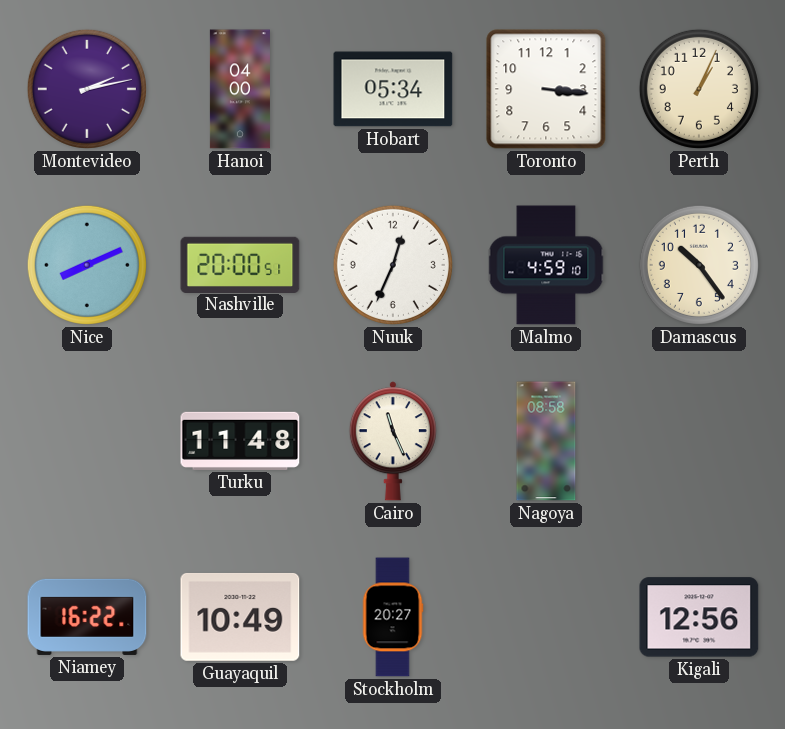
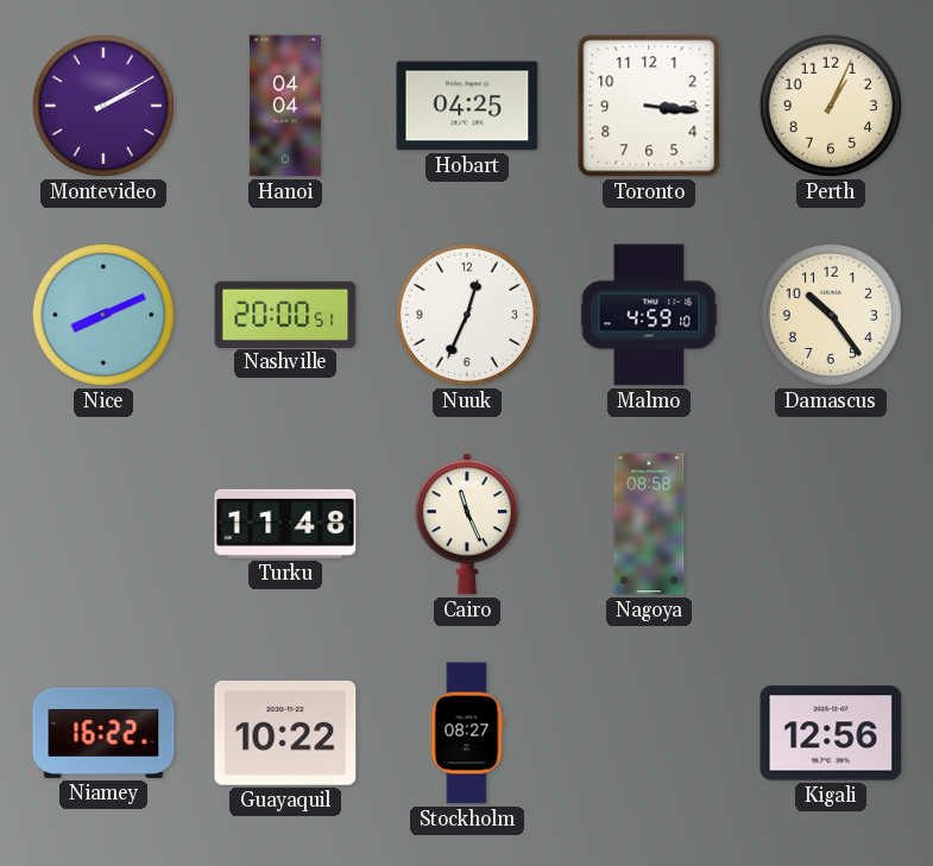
Montevideo: 2:13 -> 2:10 (103, 106)
Hanoi: 04:00 -> 04:04 (285, 106)
Hobart: 05:34 -> 04:25 (467, 106)
Guayaquil: 10:49 -> 10:22 (285, 733)
Stockholm: 20:27 -> 08:27 (467, 733)
